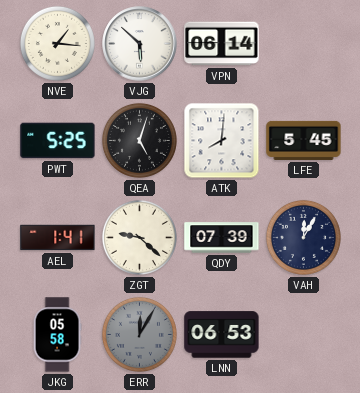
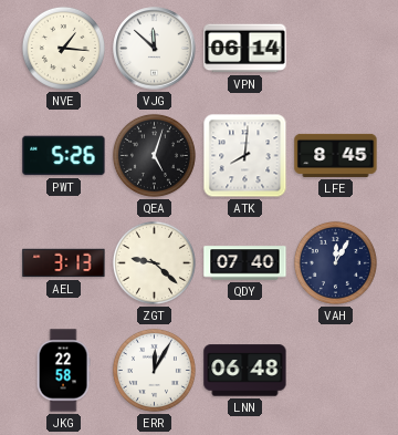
VJG: 5:52 -> 11:52 (155, 49)
PWT: 5:25 -> 5:26 (64, 156)
LFE: 5:45 -> 8:45 (336, 155)
AEL: 1:41 -> 3:13 (64, 263)
QDY: 07:39 -> 07:40 (245, 263)
JKG: 05:58 -> 22:58 (63, 371)
ERR dial: grey -> white (154, 370)
LNN: 06:53 -> 06:48 (245, 371)
